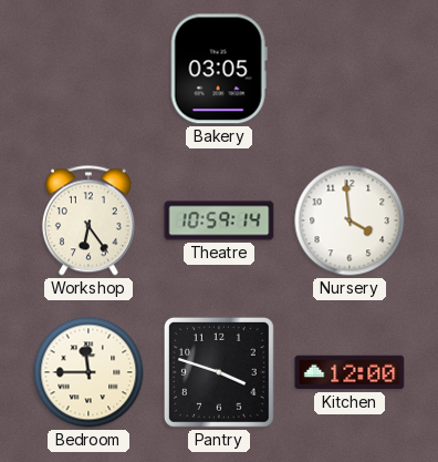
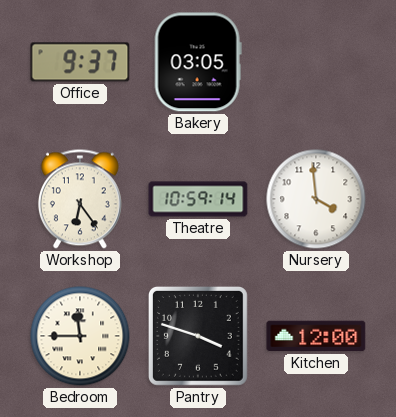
Office: none -> 9:37 (80, 62)
